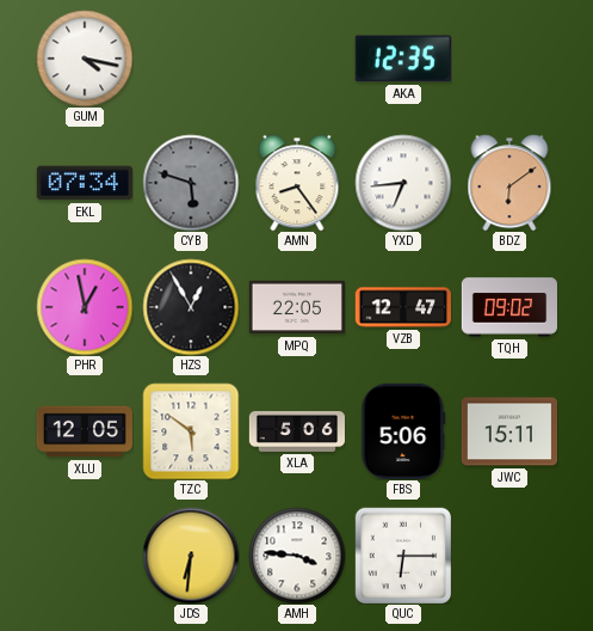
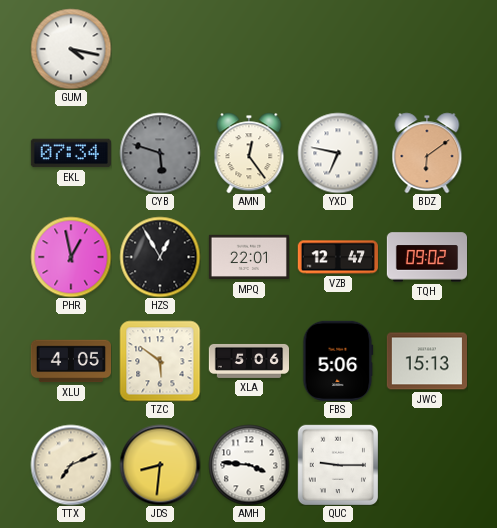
AKA: 12:35 -> none (403, 59)
AMN: 8:24 -> 12:24 (249, 153)
YXD: 6:44 -> 6:47 (338, 153)
MPQ: 22:05 -> 22:01 (248, 257)
XLU: 12:05 -> 4:05 (70, 361)
JWC: 15:11 -> 15:13 (426, 361)
TTX: none -> 7:11 (71, 465)
JDS: 6:31 -> 8:31 (160, 465)
QUC: 6:15 -> 9:15 (338, 465)
